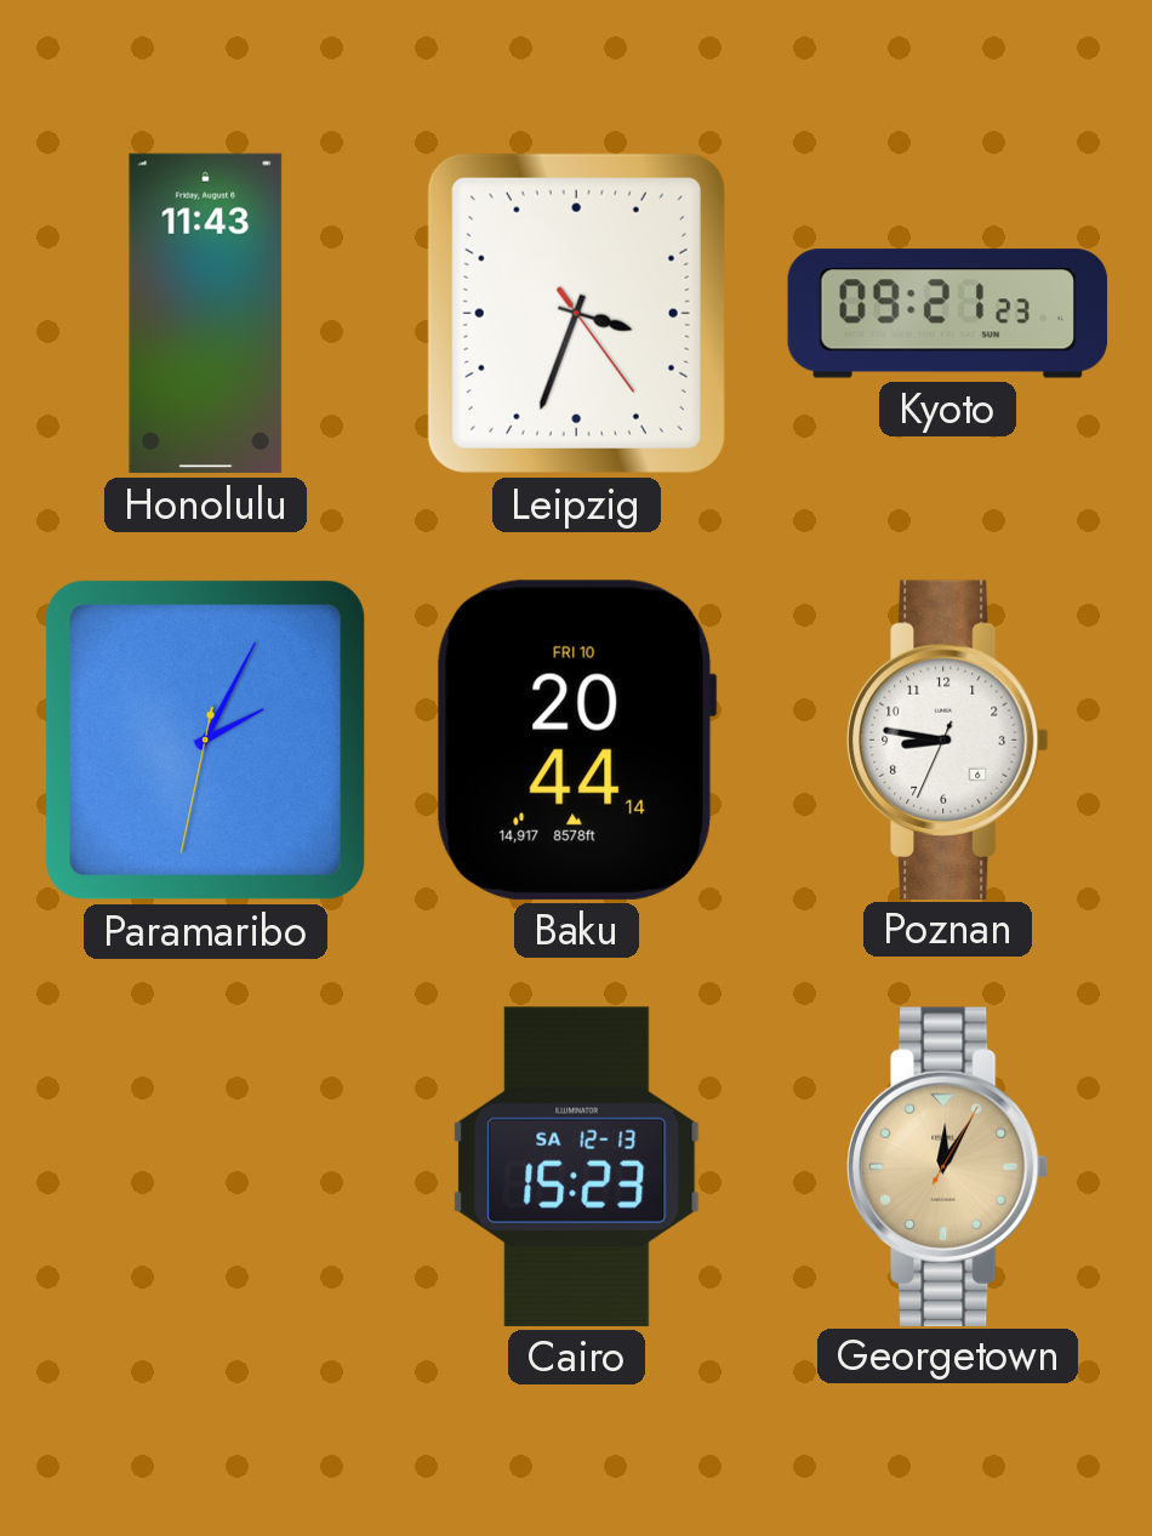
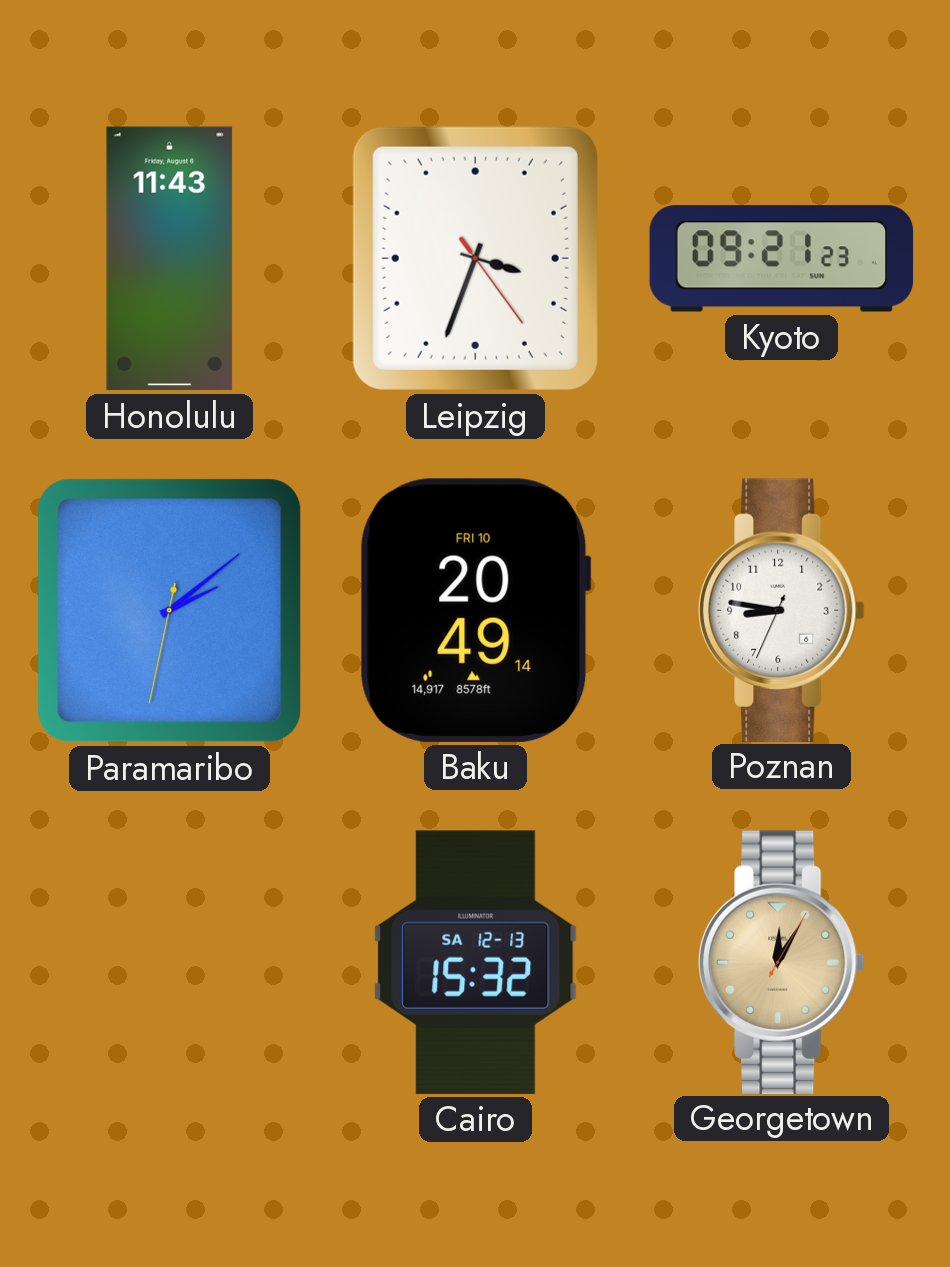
Paramaribo: 2:04 -> 2:08 (170, 611)
Baku: 20:44 -> 20:49 (475, 610)
Cairo: 15:23 -> 15:32 (476, 962)
